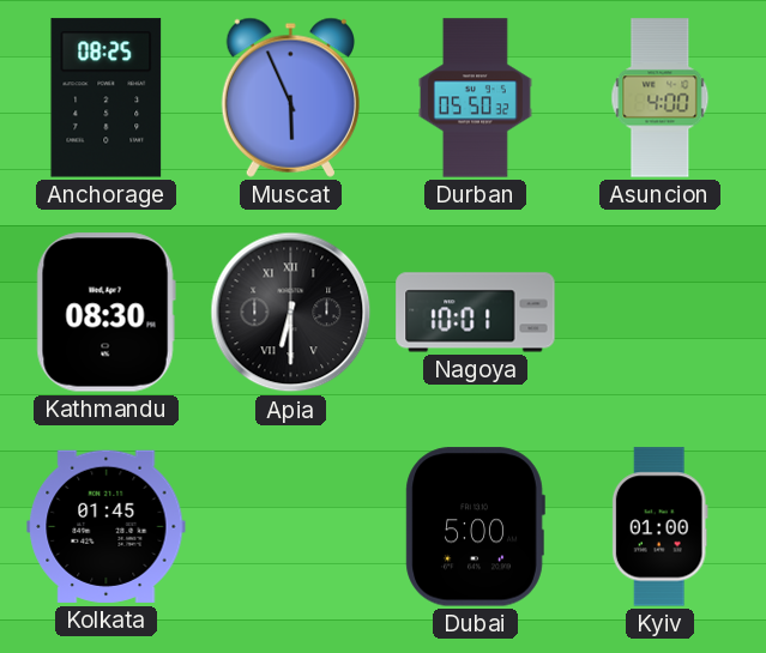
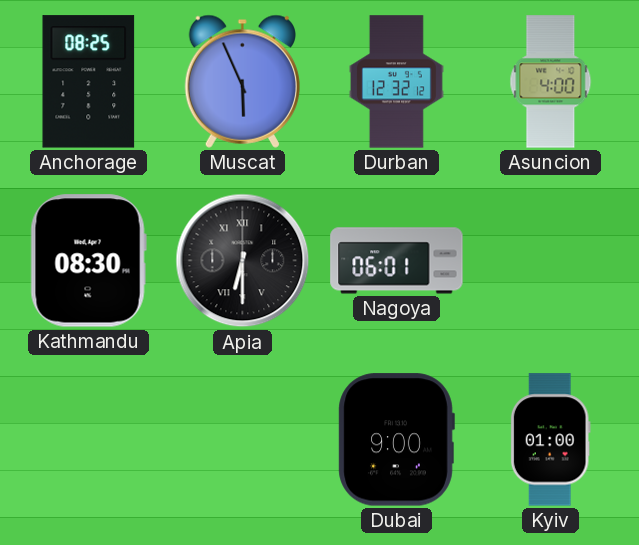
Durban: 05:50 -> 12:32 (396, 82)
Nagoya: 10:01 -> 06:01 (397, 261)
Kolkata: 01:45 -> none (107, 526)
Dubai: 5:00 -> 9:00 (396, 440)
